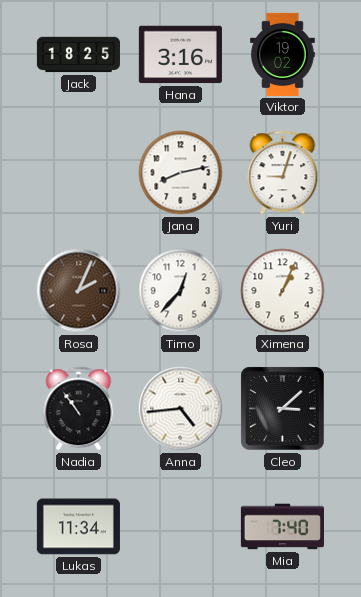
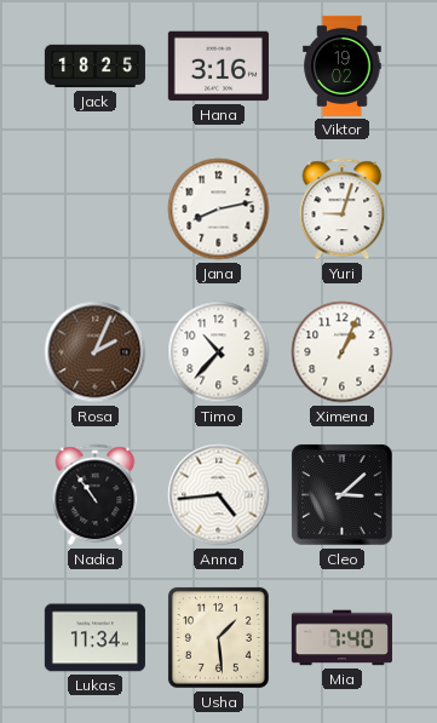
Timo: 12:37 -> 10:37 (219, 352)
Usha: none -> 1:29 (218, 637)
